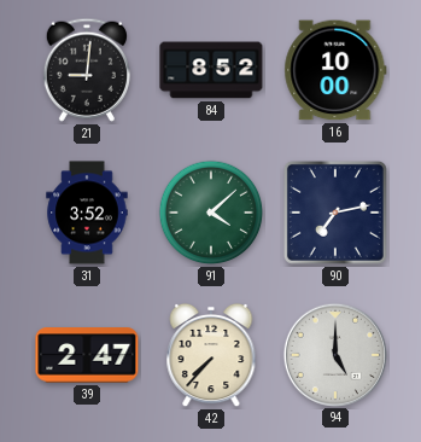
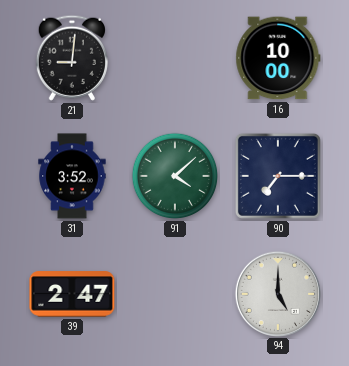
84: 8:52 -> none (211, 70)
90: 7:13 -> 7:15 (278, 176)
42: 7:37 -> none (211, 355)
